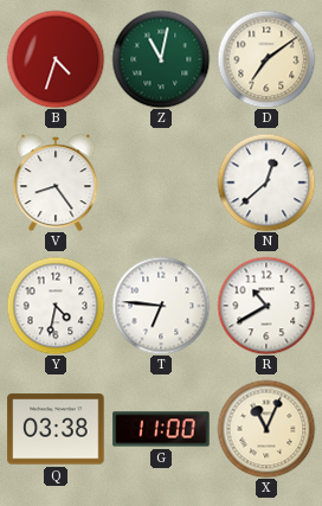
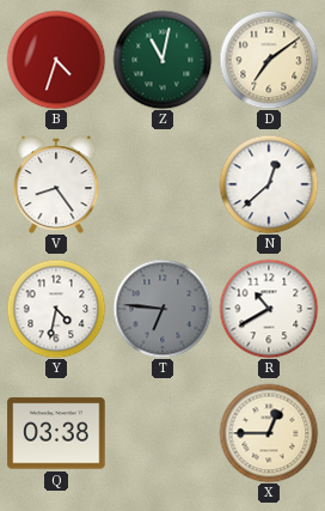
T dial: white -> grey (162, 309)
G: 11:00 -> none (161, 429)
X: 11:04 -> 12:45 (269, 433)
